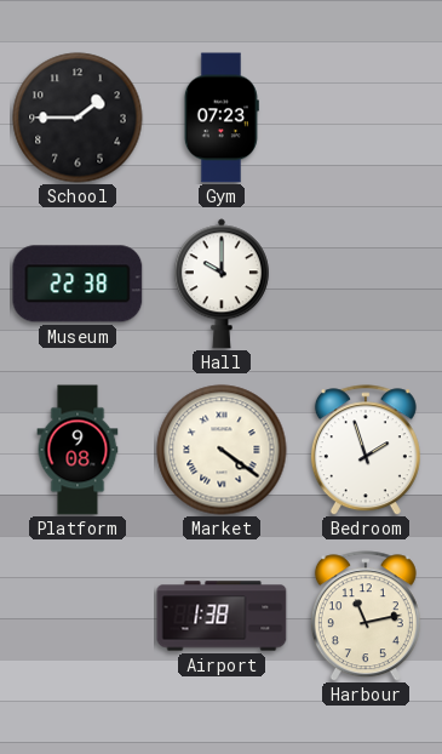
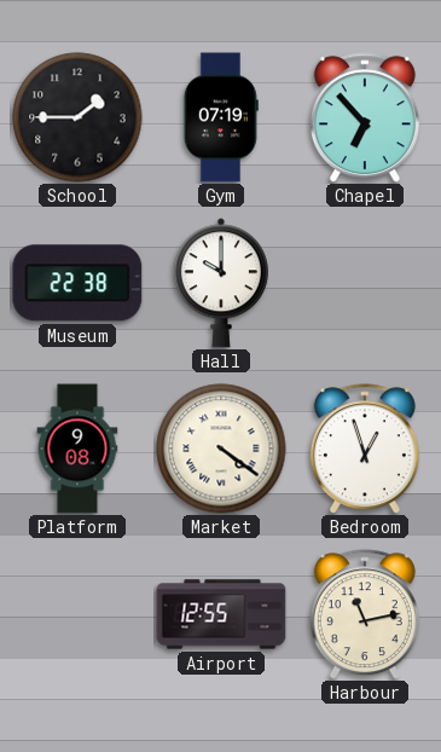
Gym: 07:23 -> 07:19 (221, 117)
Chapel: none -> 6:53 (365, 117)
Bedroom: 1:57 -> 12:57 (365, 449)
Airport: 1:38 -> 12:55 (221, 614)
